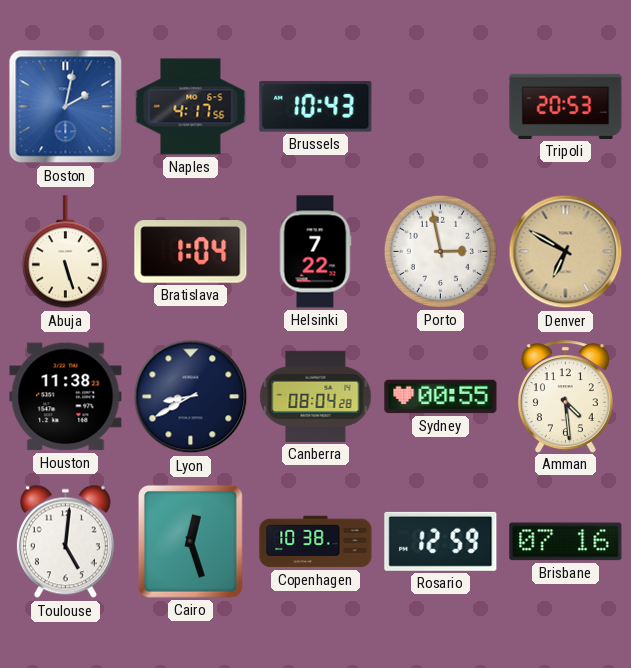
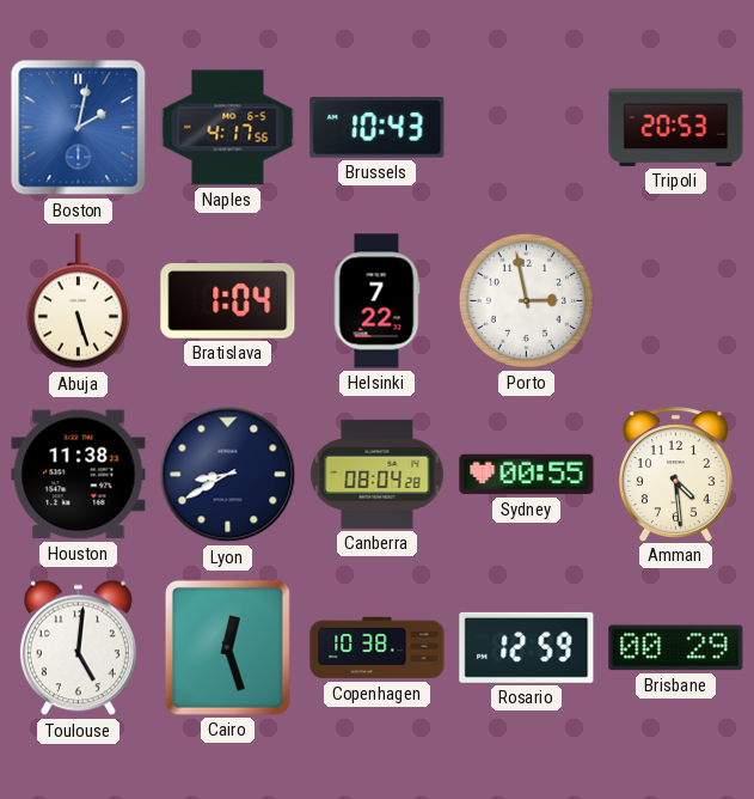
Denver: 6:50 -> none (566, 252)
Brisbane: 07:16 -> 00:29 (676, 648)
